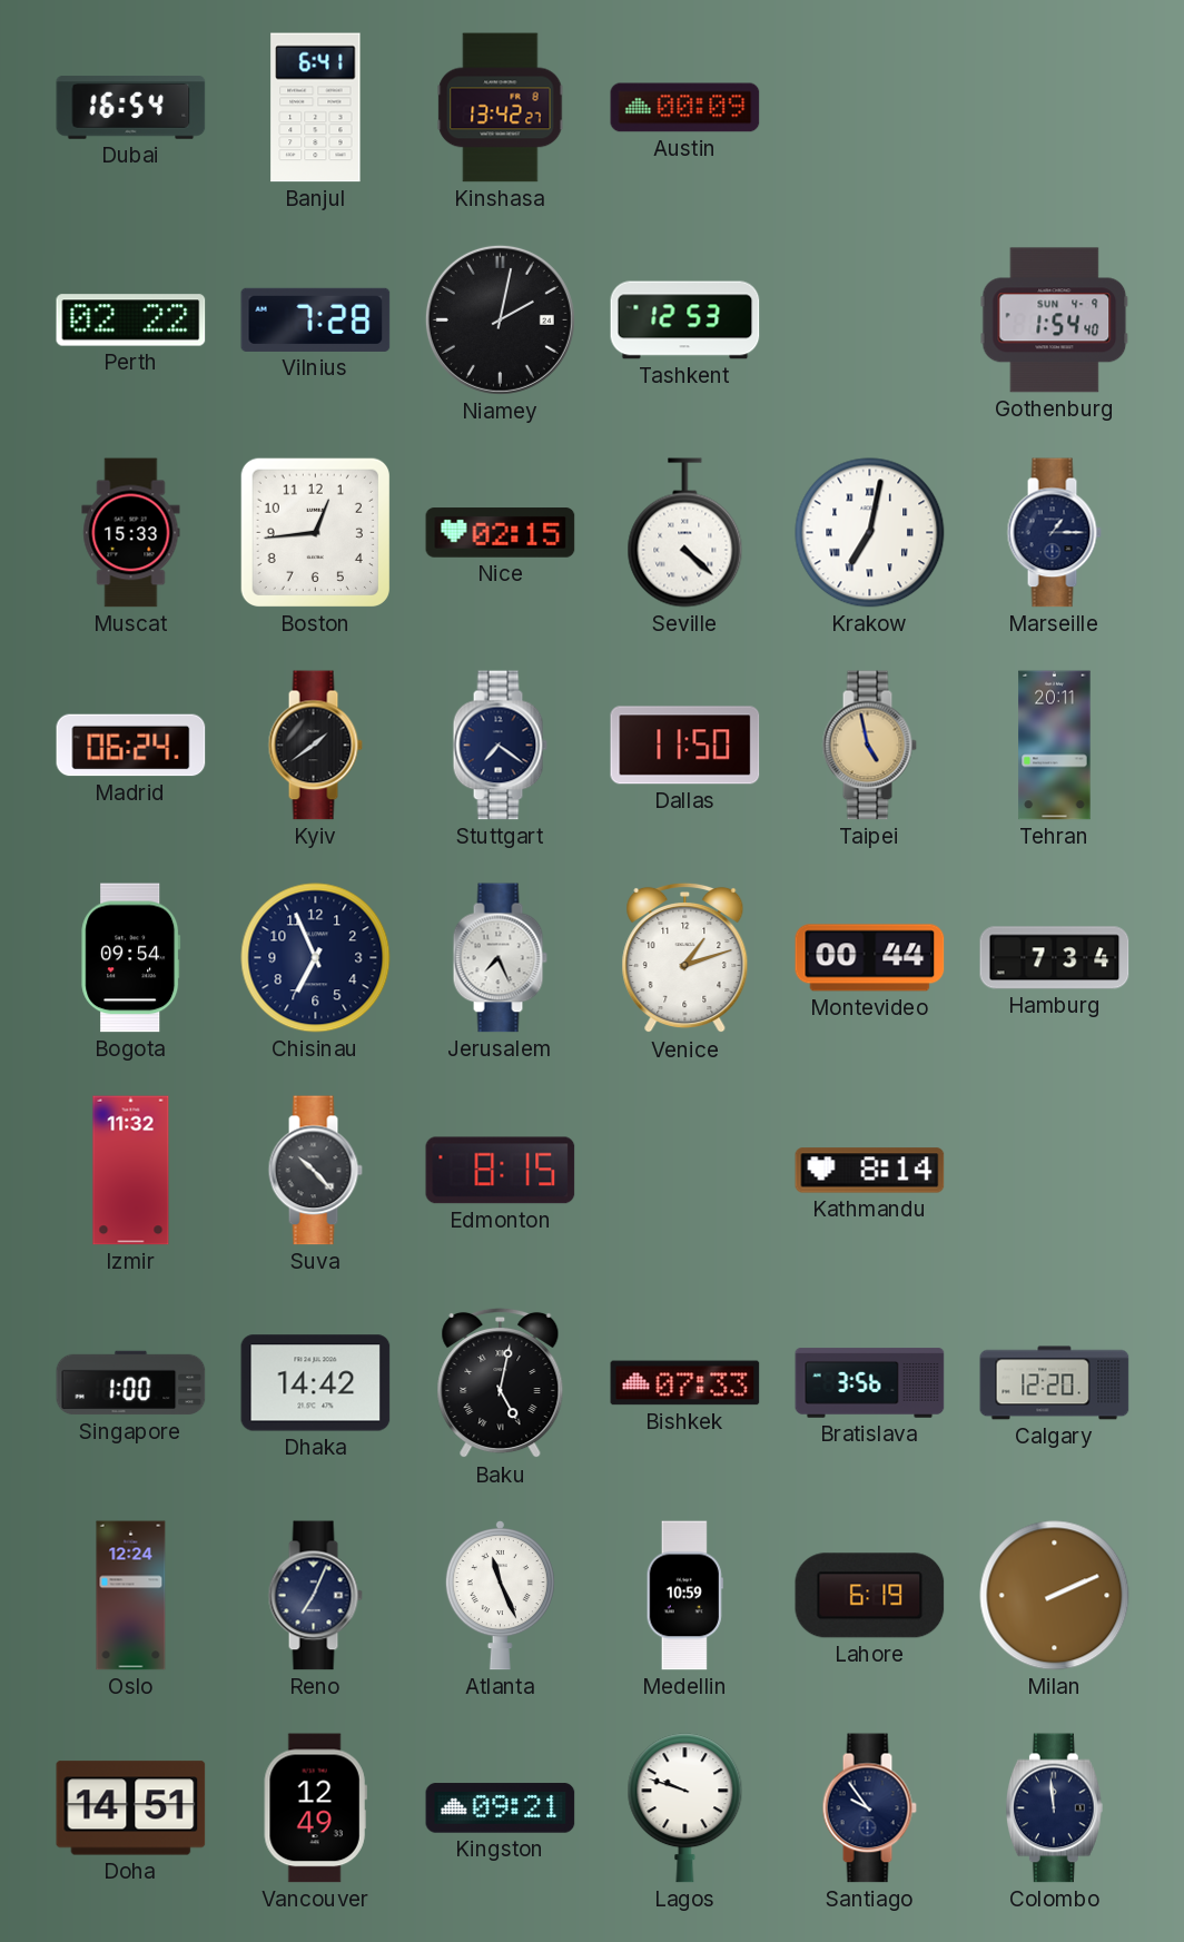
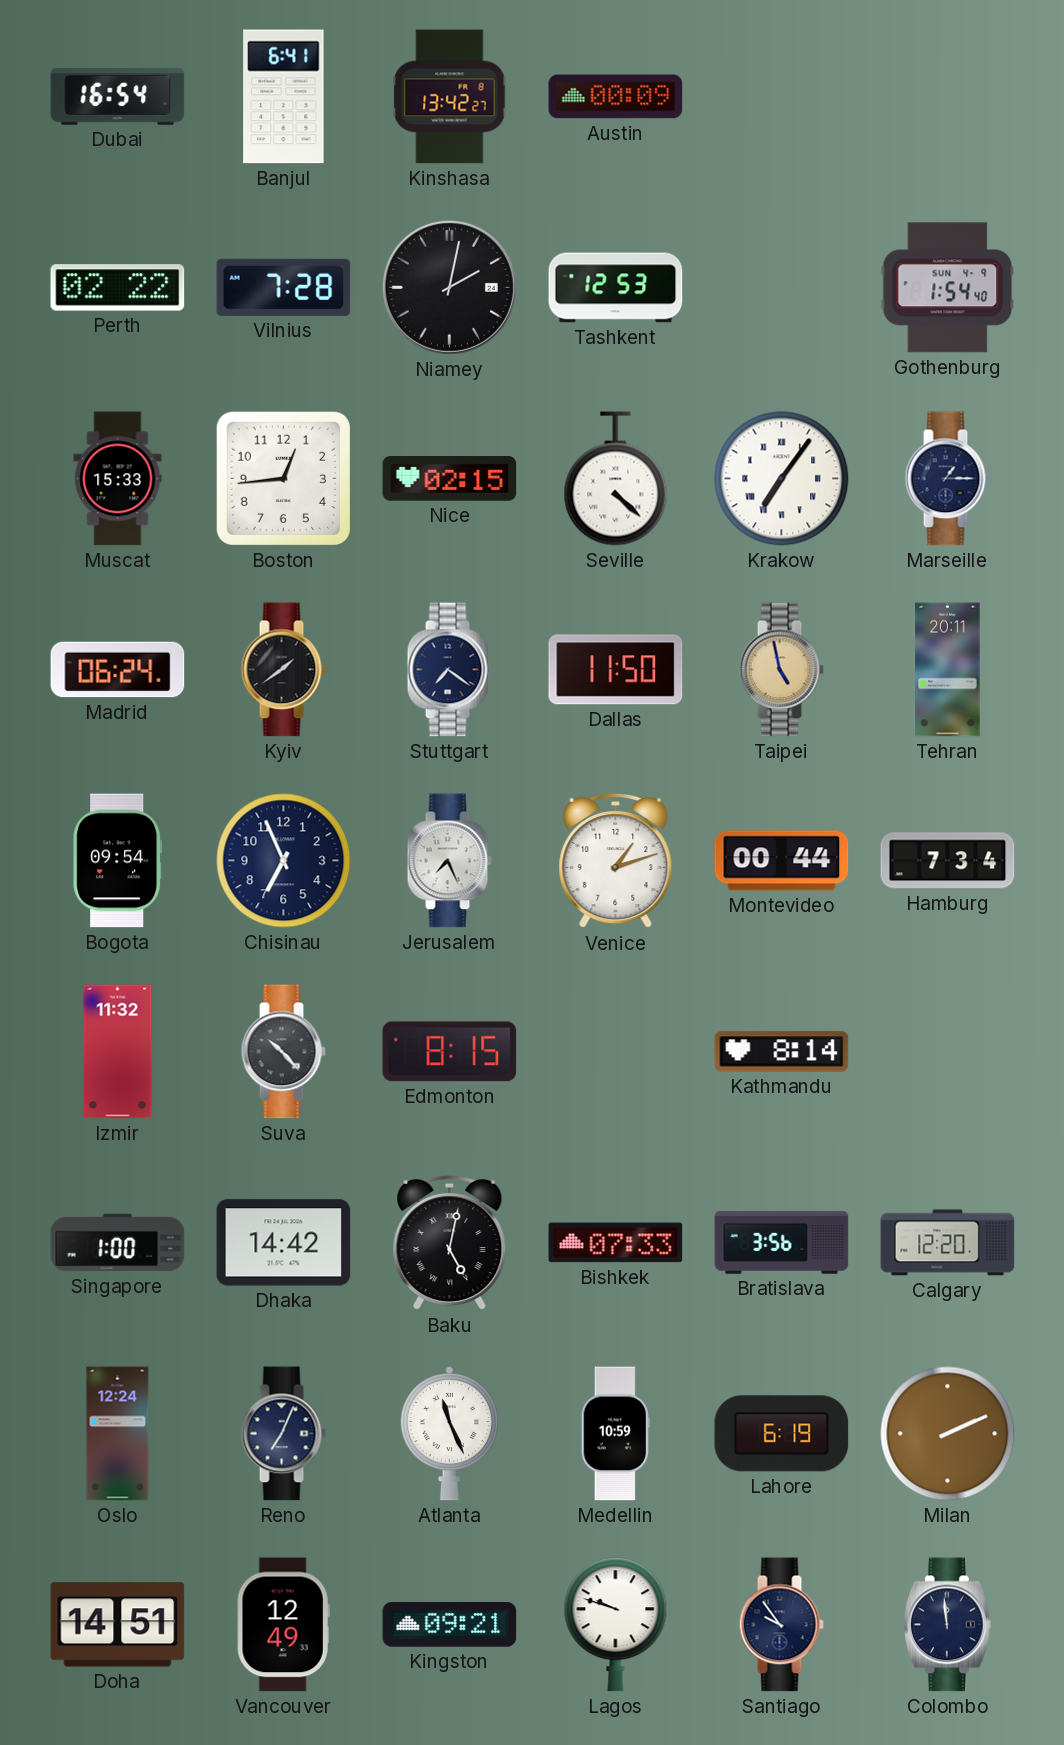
Krakow: 7:02 -> 7:06 (782, 479)
